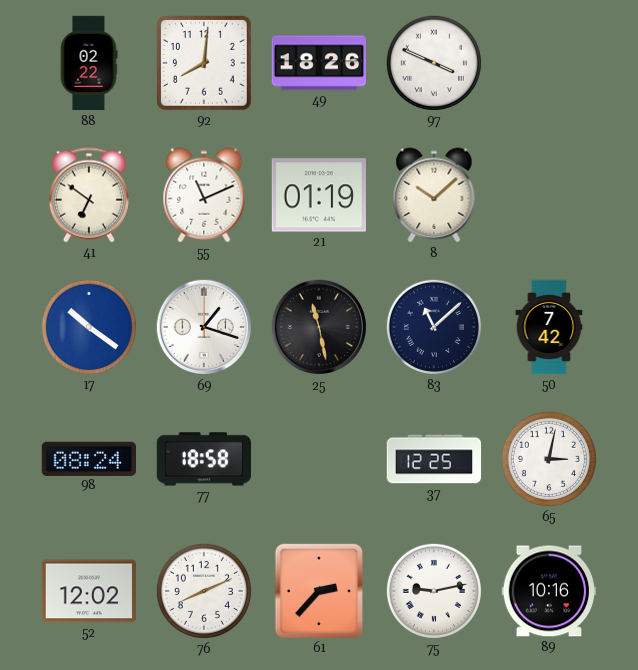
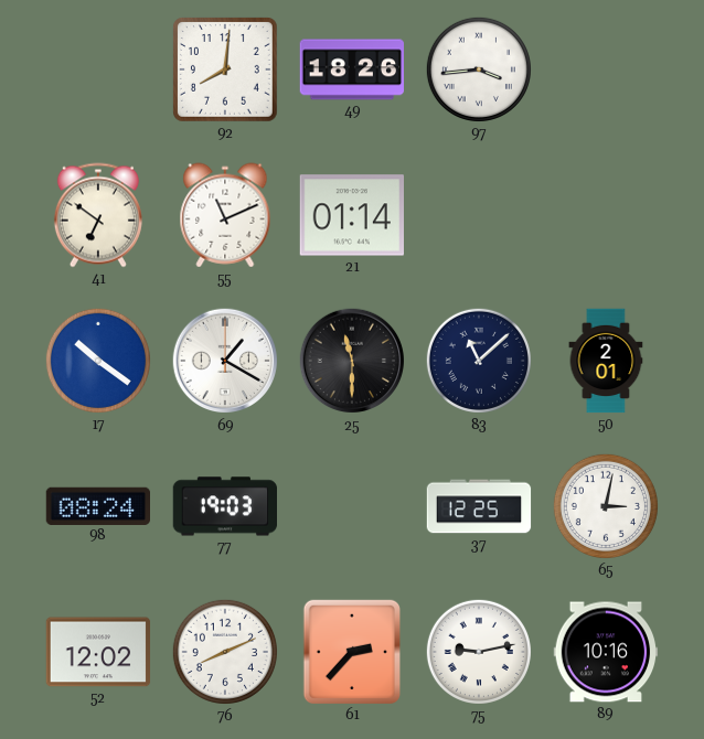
88: 02:22 -> none (89, 63)
97: 3:49 -> 3:44 (479, 69)
21: 01:19 -> 01:14 (351, 215)
8: 10:08 -> none (434, 195)
69: 1:18 -> 1:20 (225, 361)
25: 11:28 -> 11:30 (352, 361)
50: 7:42 -> 2:01 (606, 361)
77: 18:58 -> 19:03 (225, 506)
